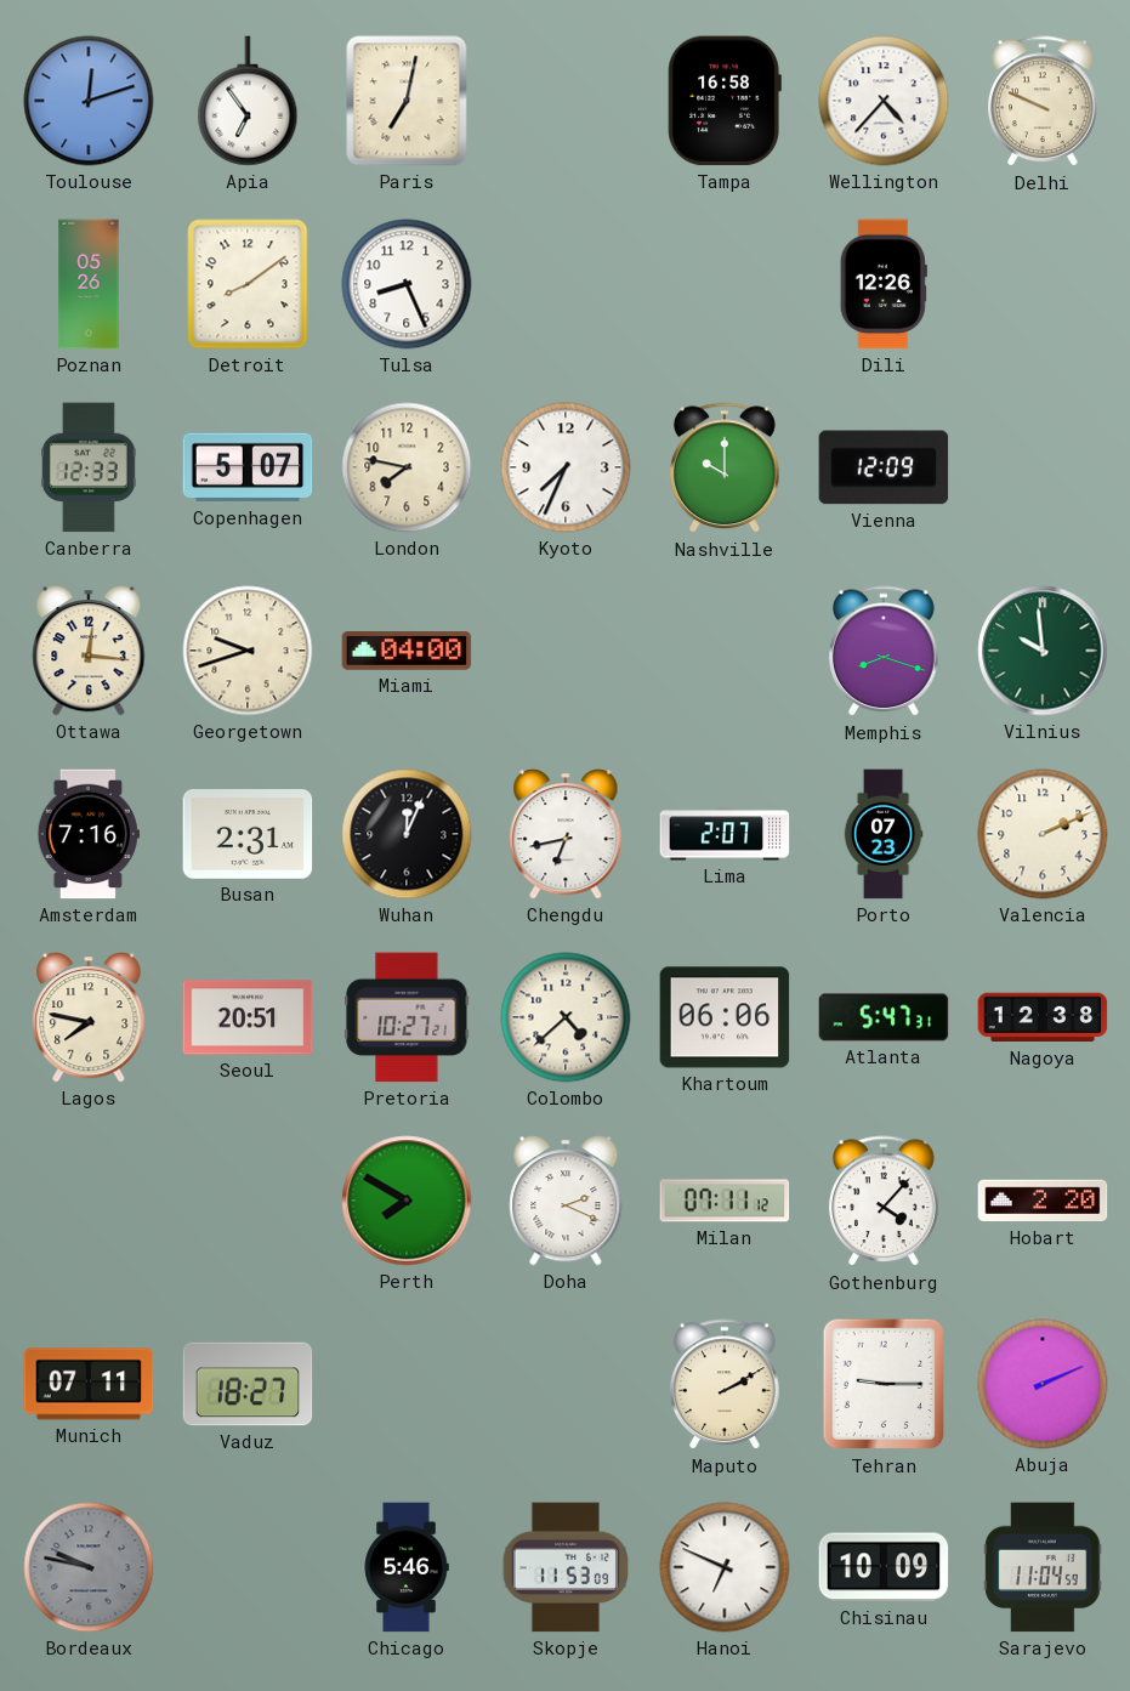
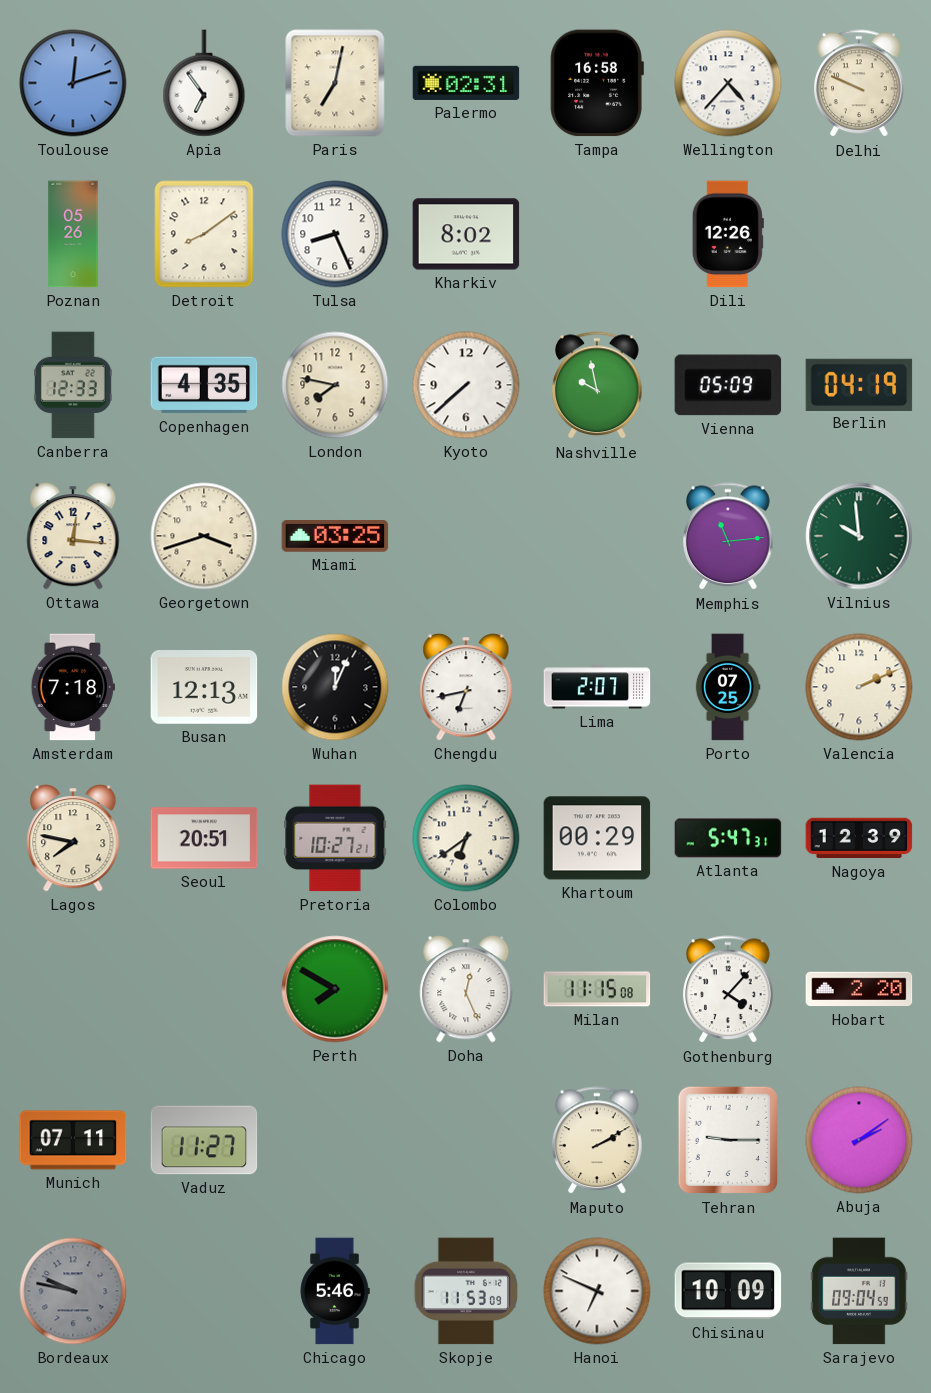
Palermo: none -> 02:31 (466, 83)
Kharkiv: none -> 8:02 (466, 234)
Copenhagen: 5:07 -> 4:35 (204, 385)
Kyoto: 7:34 -> 7:38 (466, 385)
Nashville: 10:00 -> 9:58 (598, 386)
Vienna: 12:09 -> 05:09 (728, 385)
Berlin: none -> 04:19 (859, 384)
Georgetown: 9:42 -> 3:42 (204, 536)
Miami: 04:00 -> 03:25 (335, 537)
Memphis: 8:18 -> 11:14 (729, 537)
Amsterdam: 7:16 -> 7:18 (73, 687)
Busan: 2:31 -> 12:13 (204, 688)
Porto: 07:23 -> 07:25 (728, 687)
Colombo: 4:38 -> 6:39 (466, 838)
Khartoum: 06:06 -> 00:29 (597, 838)
Nagoya: 12:38 -> 12:39 (859, 838)
Doha: 2:19 -> 12:26 (466, 990)
Milan: 07:11 -> 11:15 (597, 989)
Vaduz: 18:27 -> 11:27 (204, 1140)
Abuja: 2:11 -> 2:09 (859, 1140)
Sarajevo: 11:04 -> 09:04 (859, 1291)
